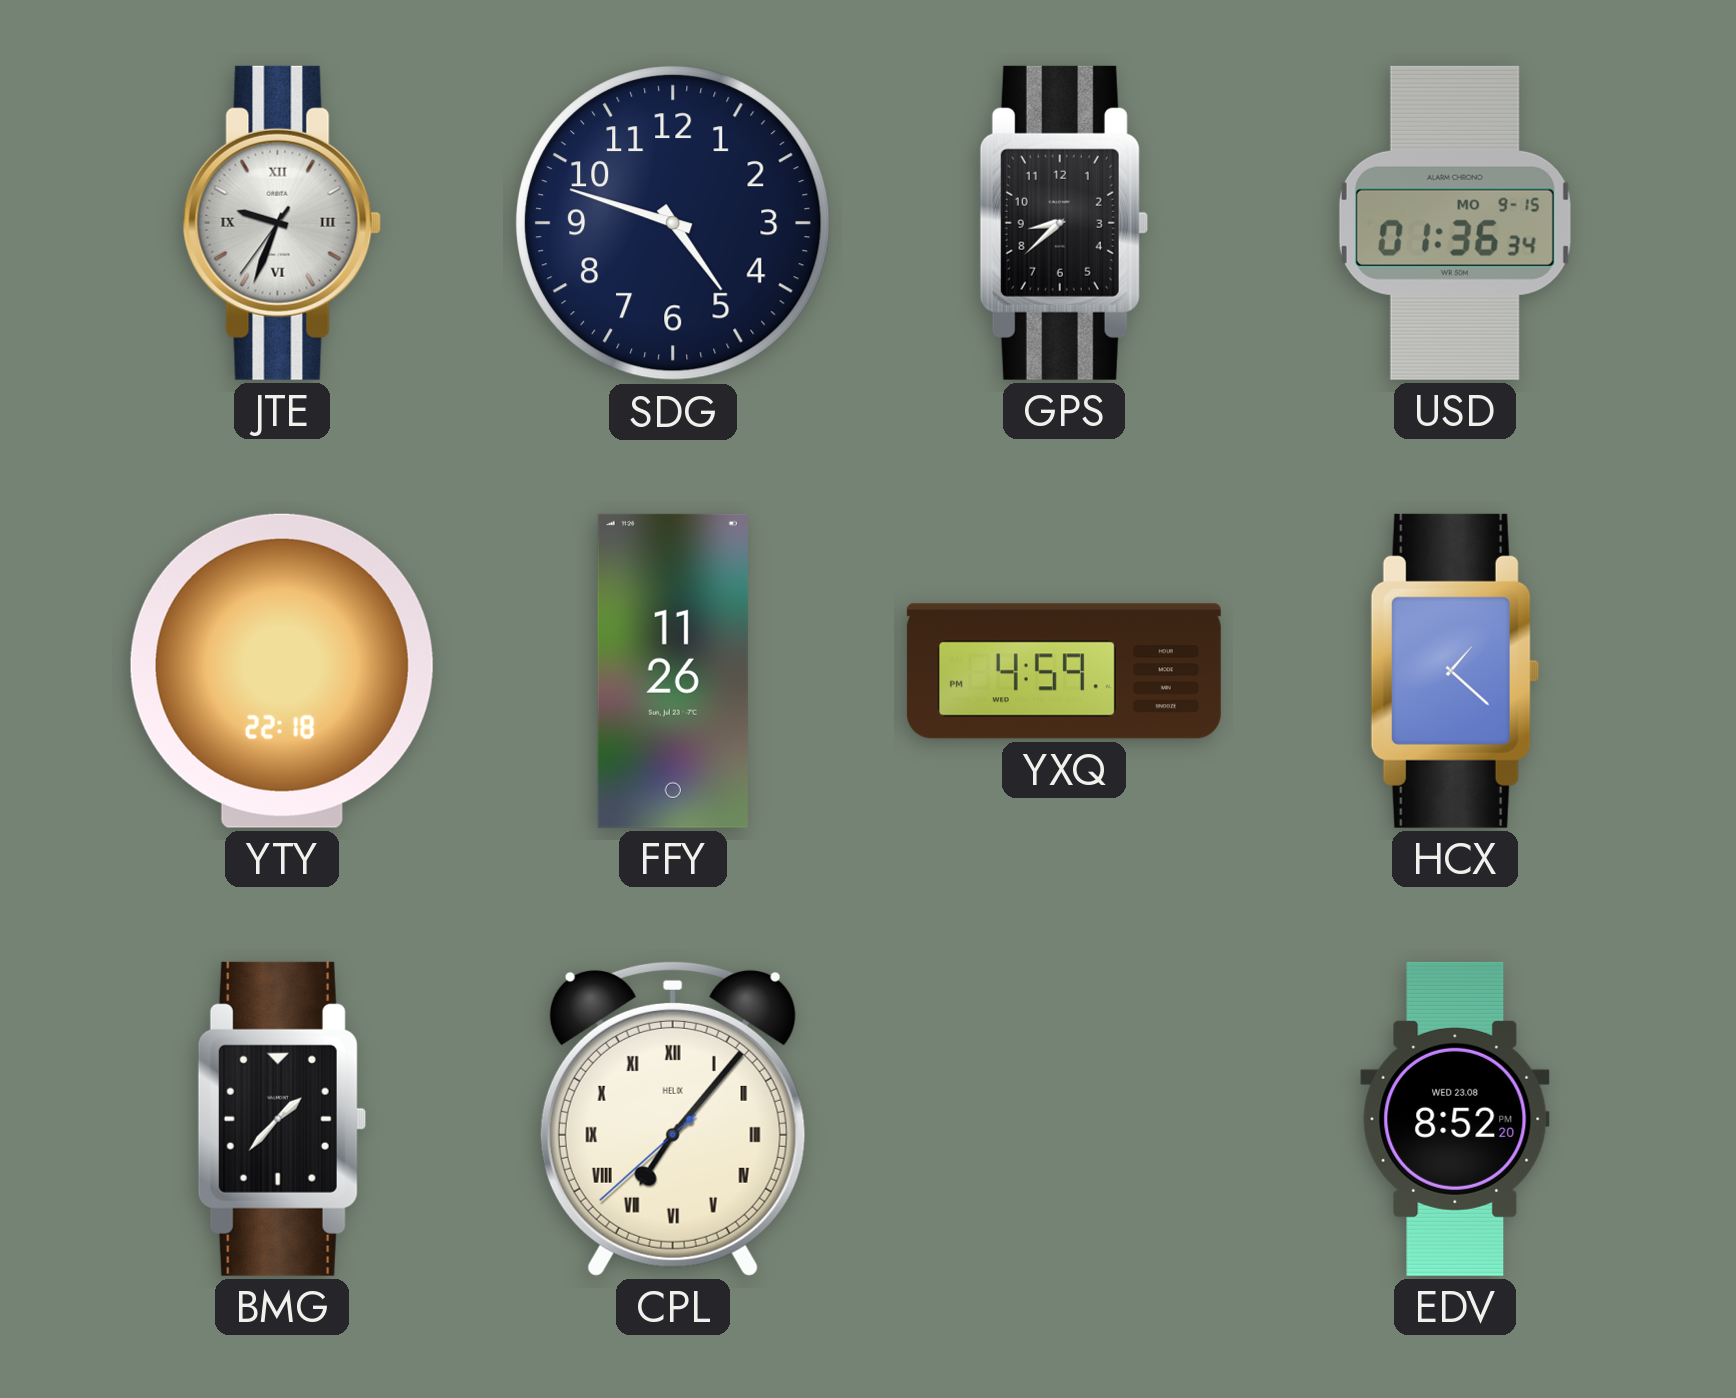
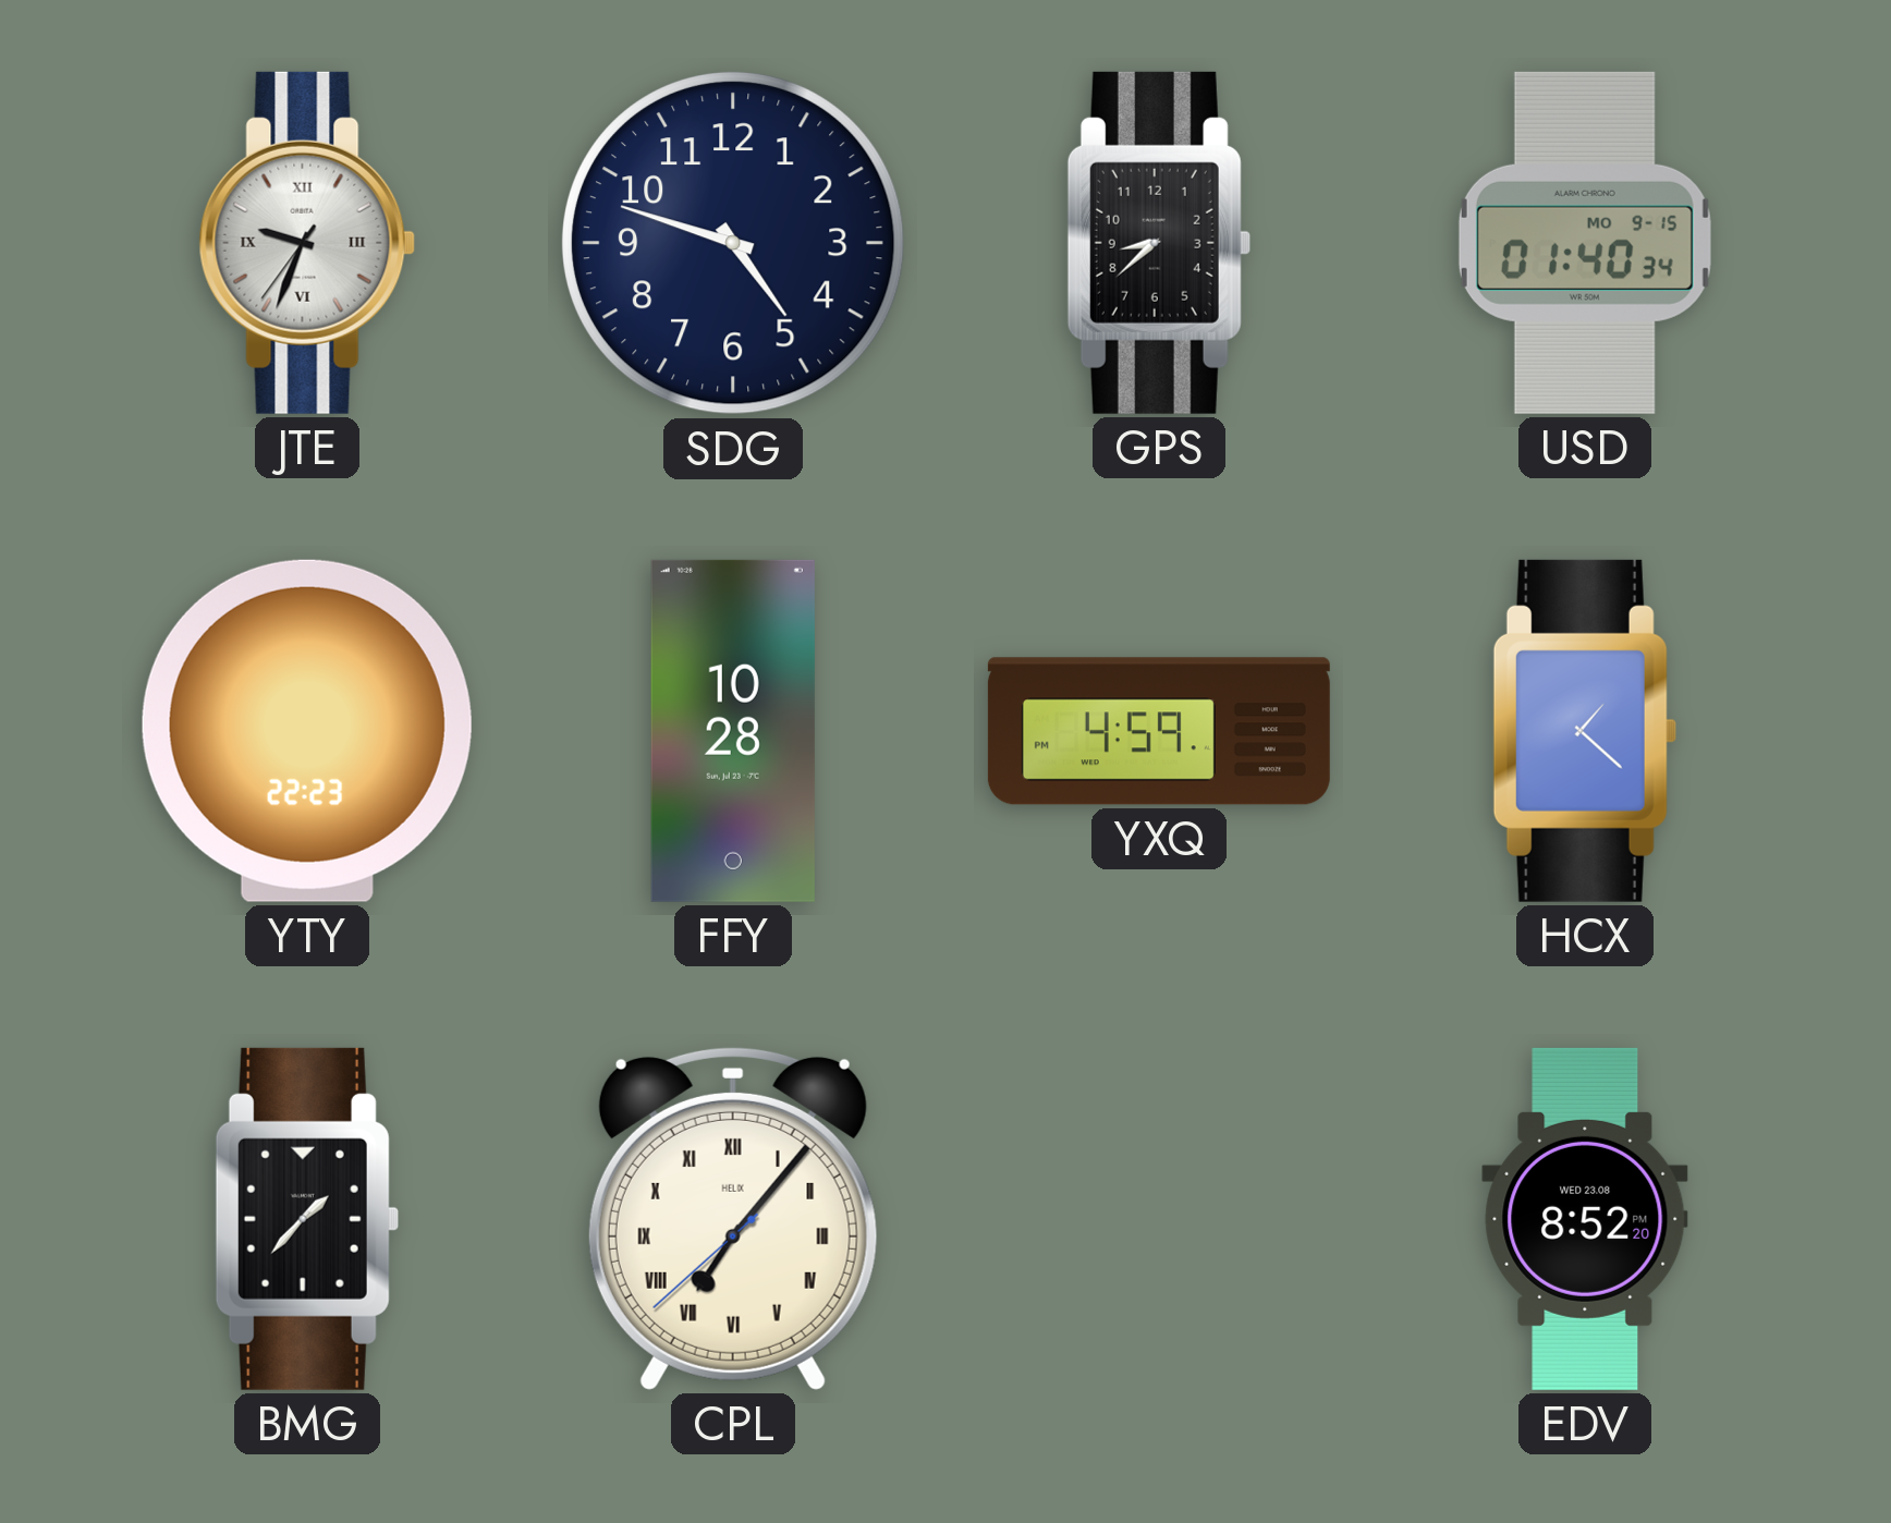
USD: 01:36 -> 01:40 (1585, 243)
YTY: 22:18 -> 22:23 (307, 731)
FFY: 11:26 -> 10:28 (733, 731)
